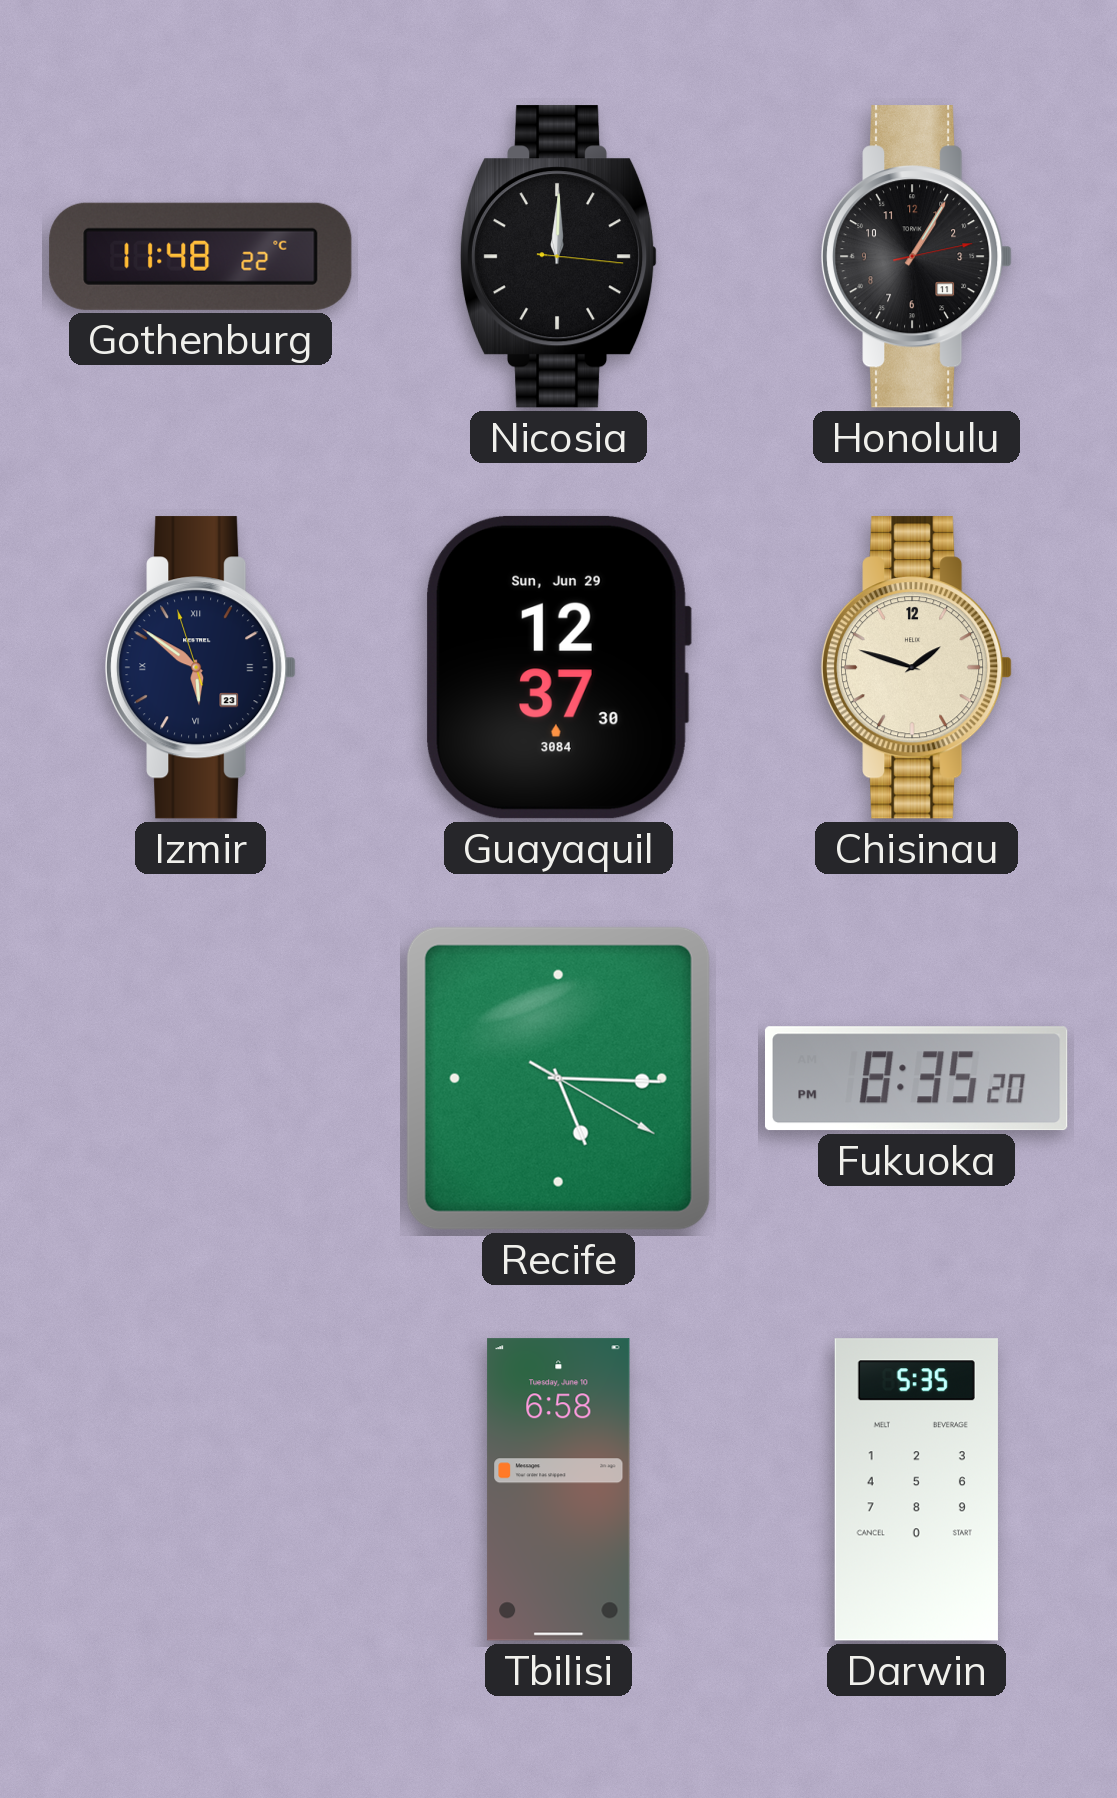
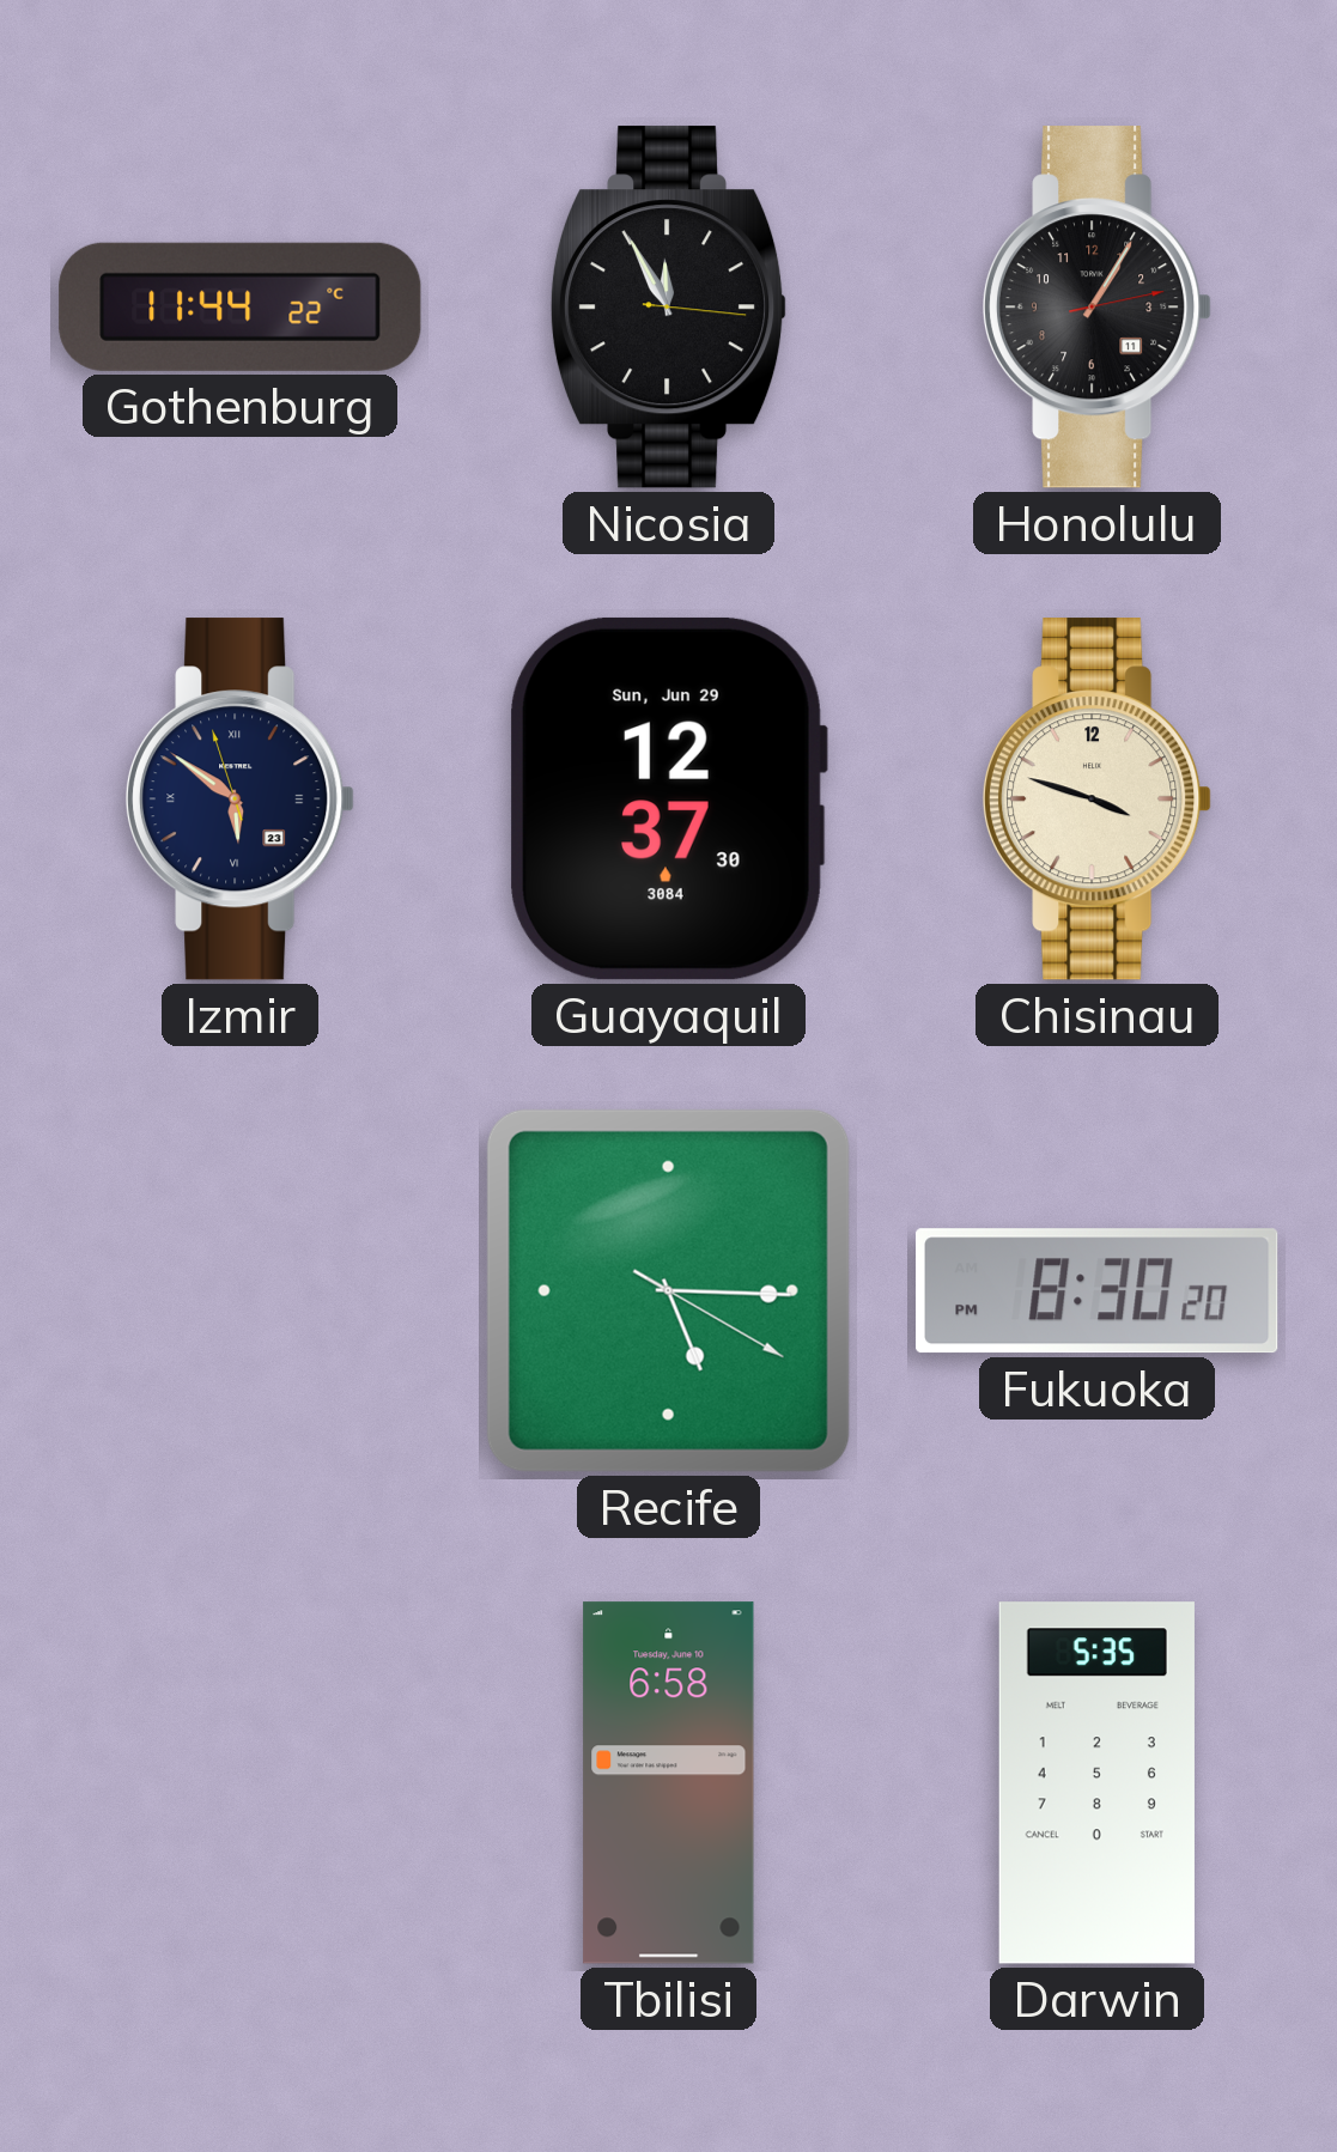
Gothenburg: 11:48 -> 11:44 (241, 306)
Nicosia: 12:00 -> 11:55 (669, 308)
Chisinau: 1:48 -> 3:48 (1099, 800)
Fukuoka: 8:35 -> 8:30 (1098, 1291)
